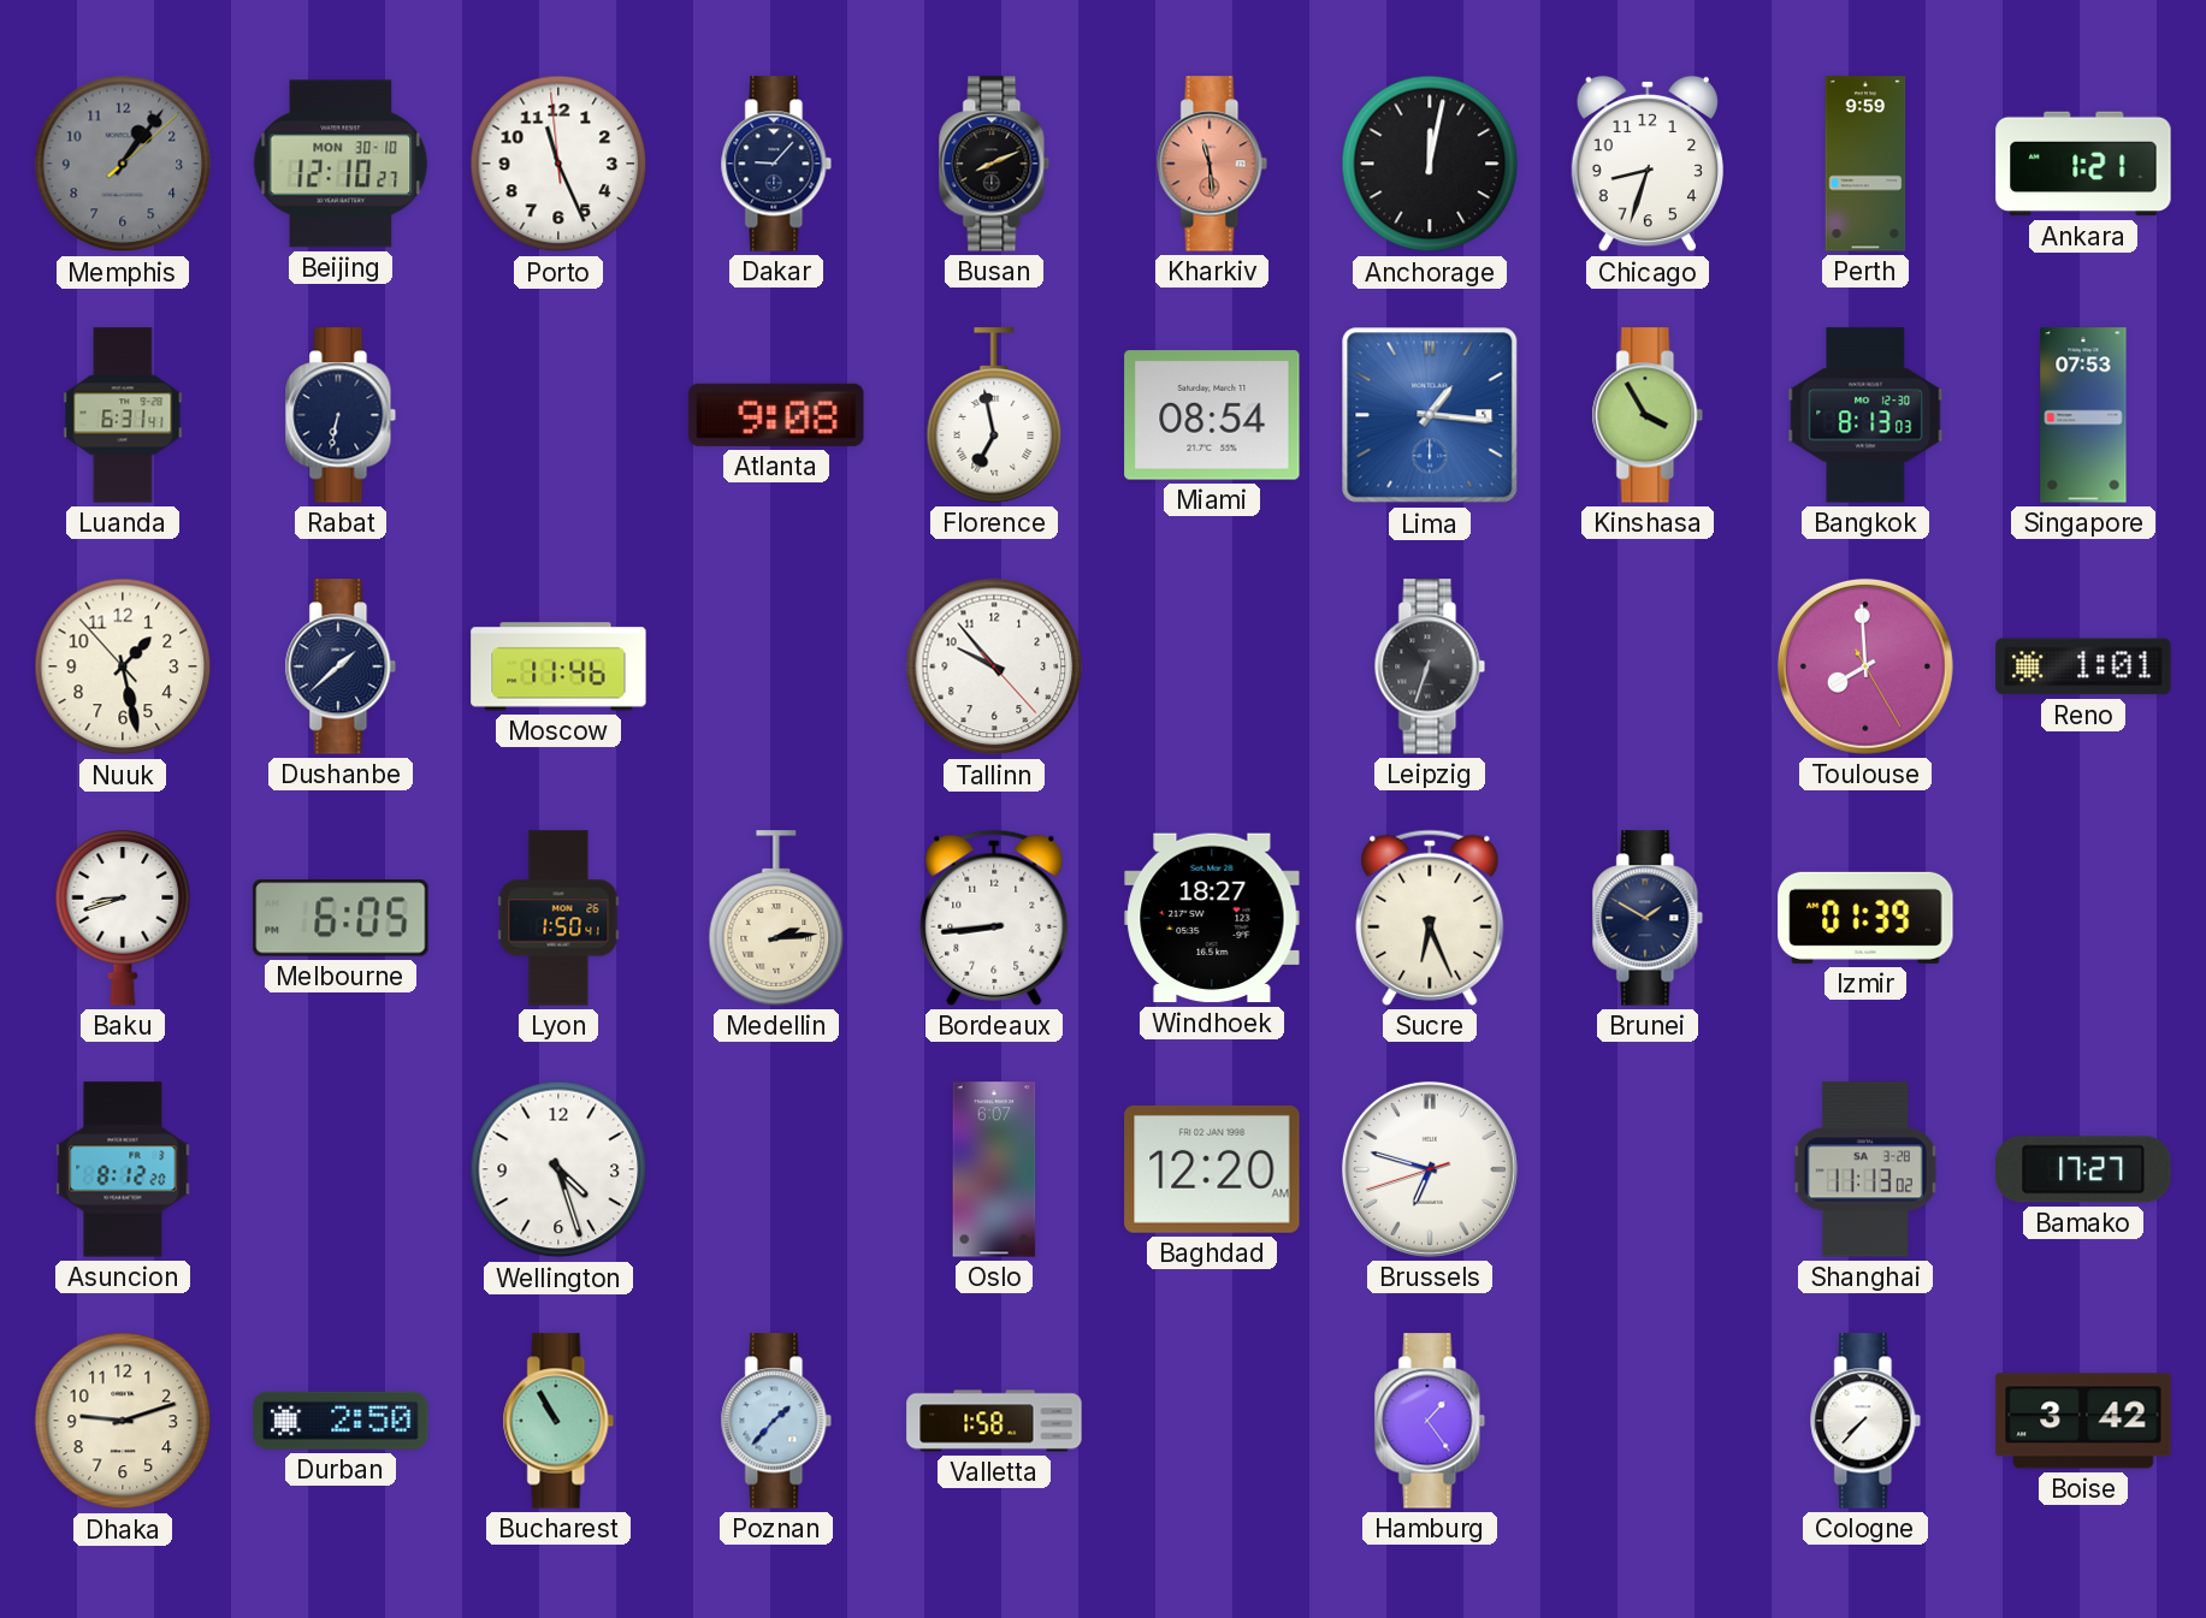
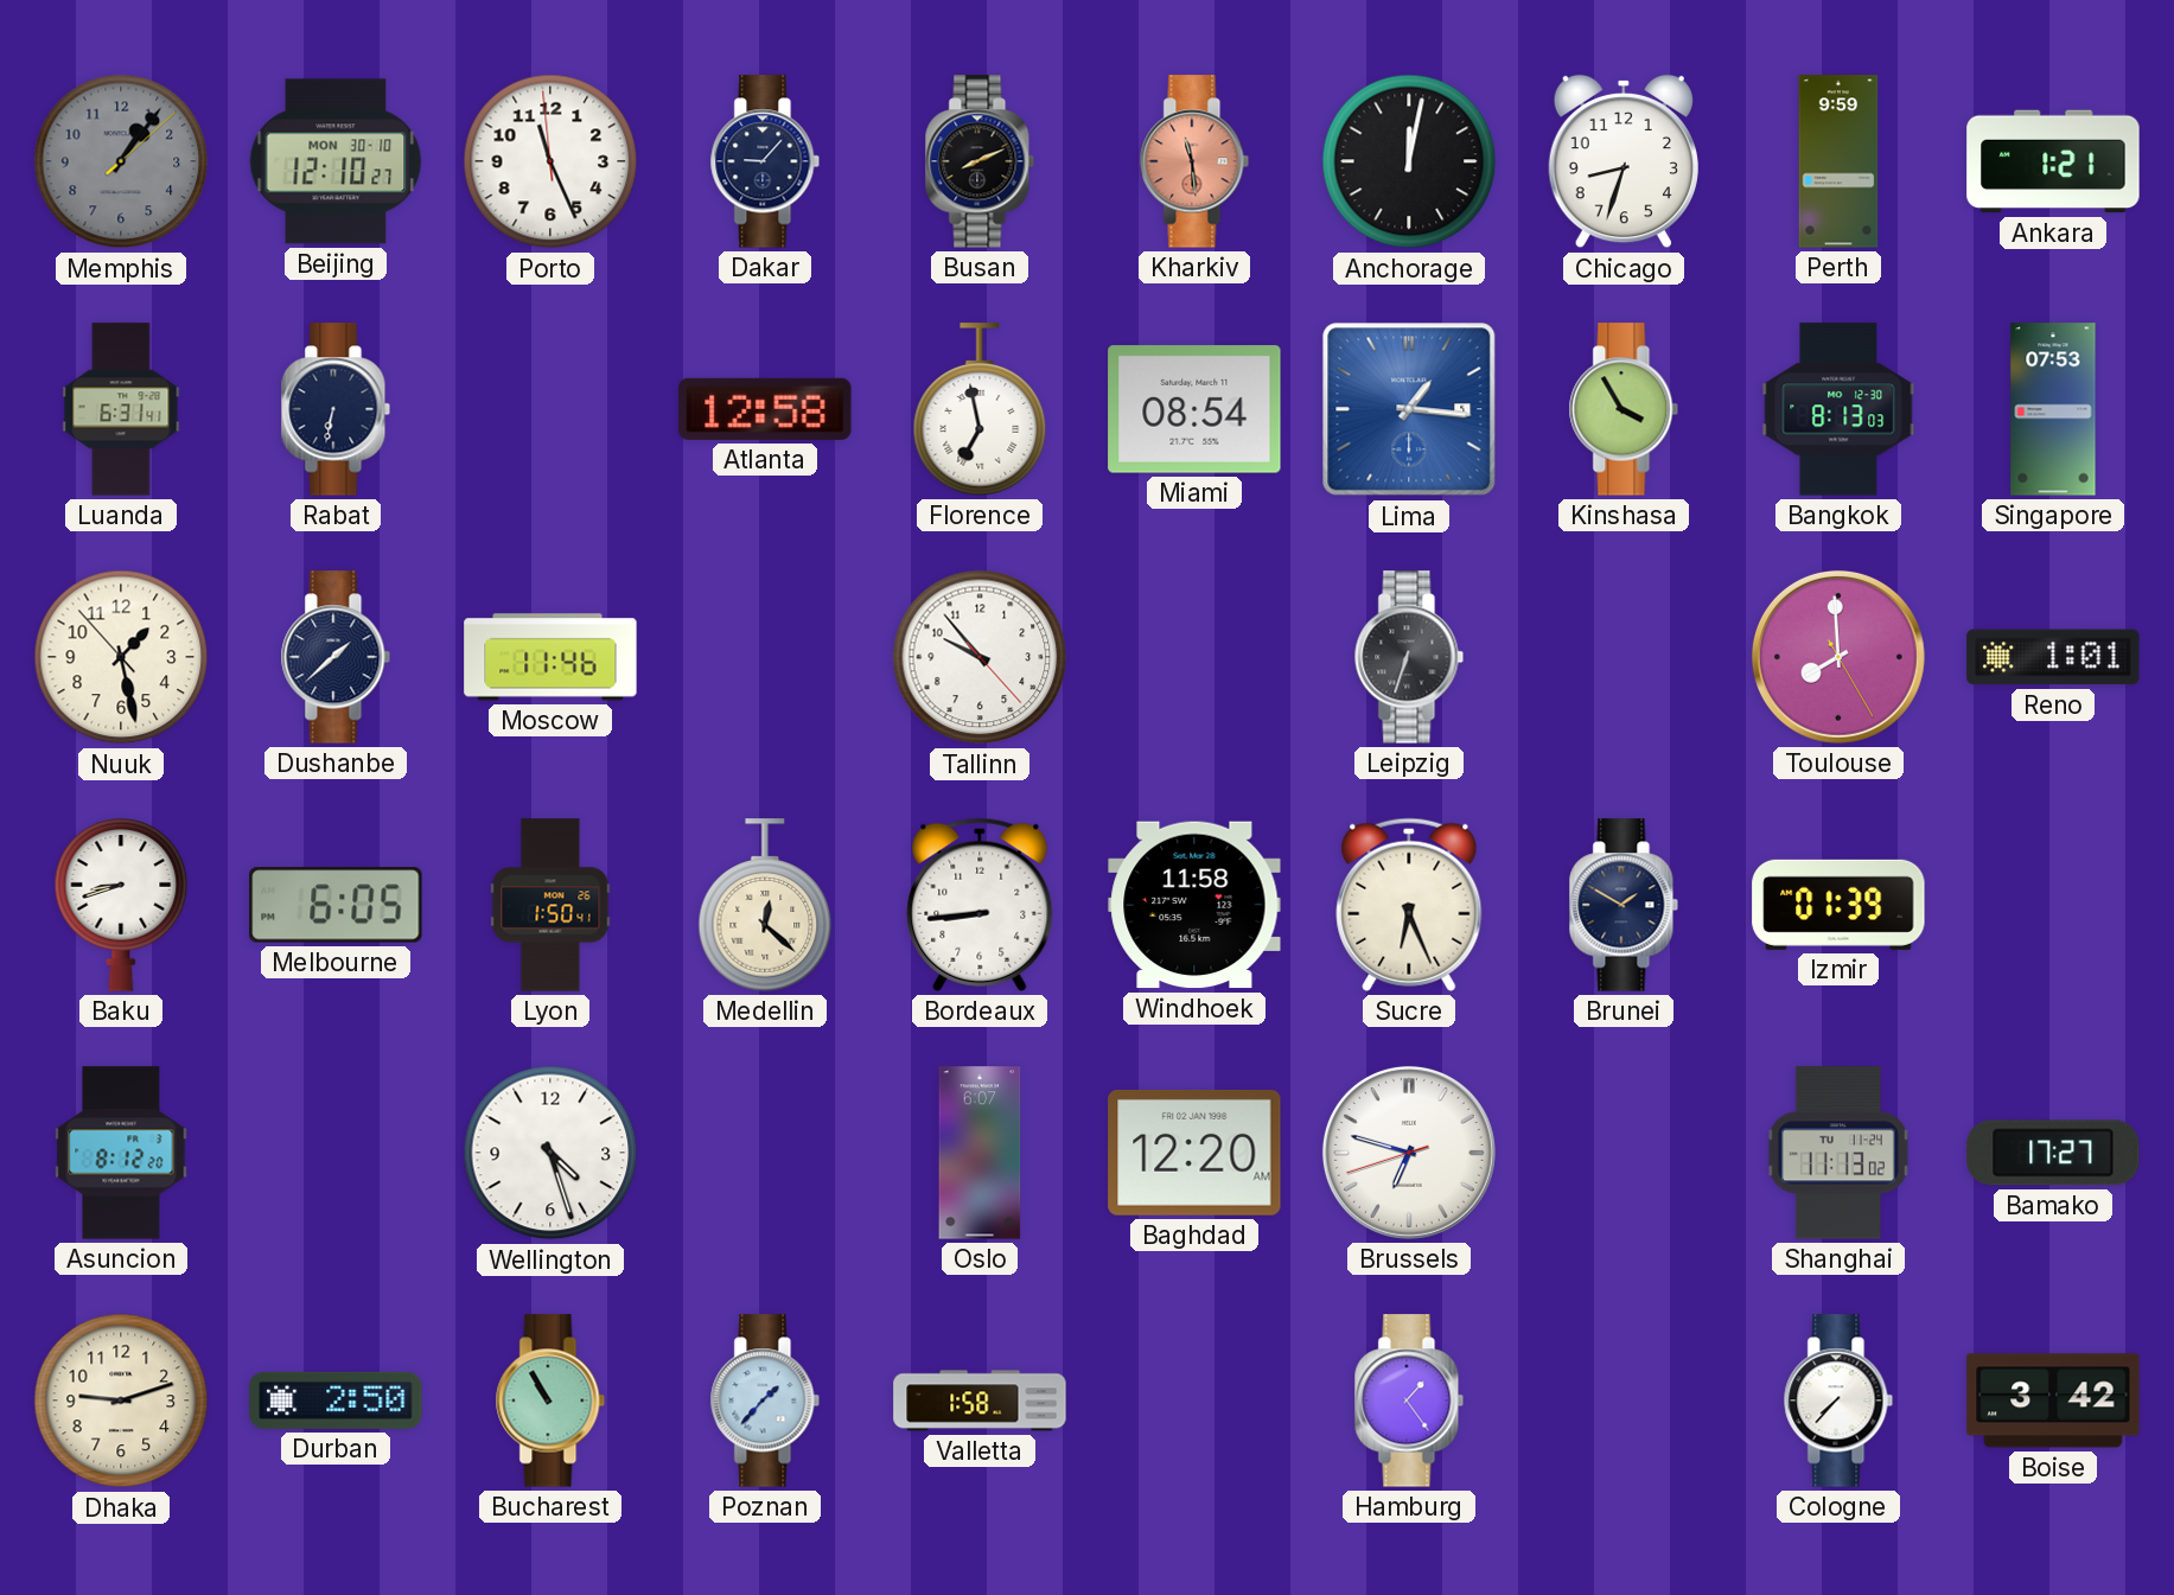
Atlanta: 9:08 -> 12:58 (765, 409)
Medellin: 2:14 -> 12:22 (765, 905)
Windhoek: 18:27 -> 11:58 (1194, 905)
Shanghai date: SA 3-28 -> TU 11-24 (1838, 1153)
